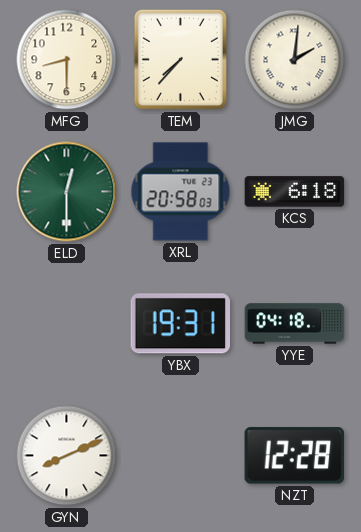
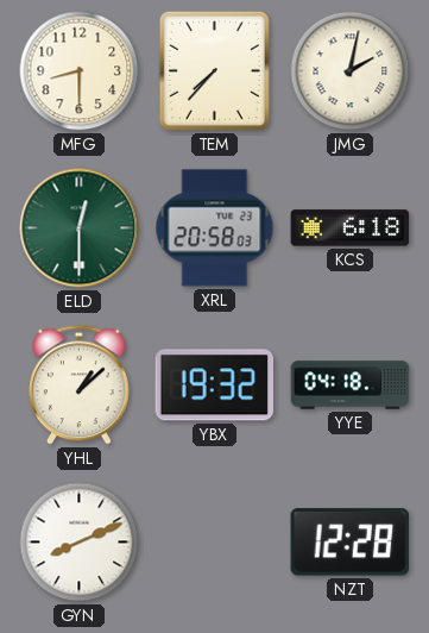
JMG: 2:01 -> 2:02 (351, 71)
YHL: none -> 1:08 (80, 386)
YBX: 19:31 -> 19:32 (215, 386)
